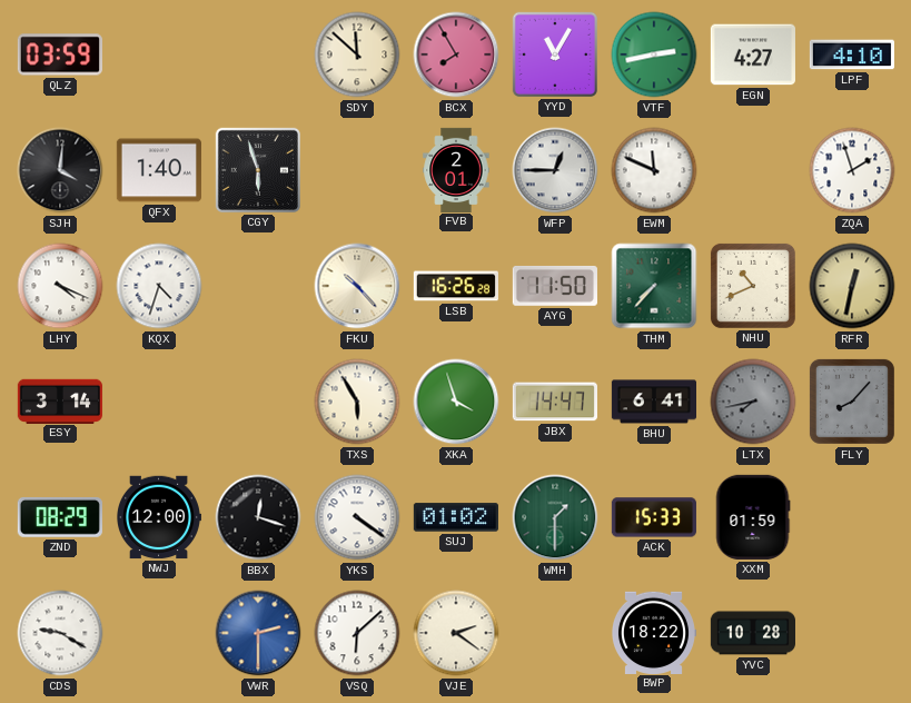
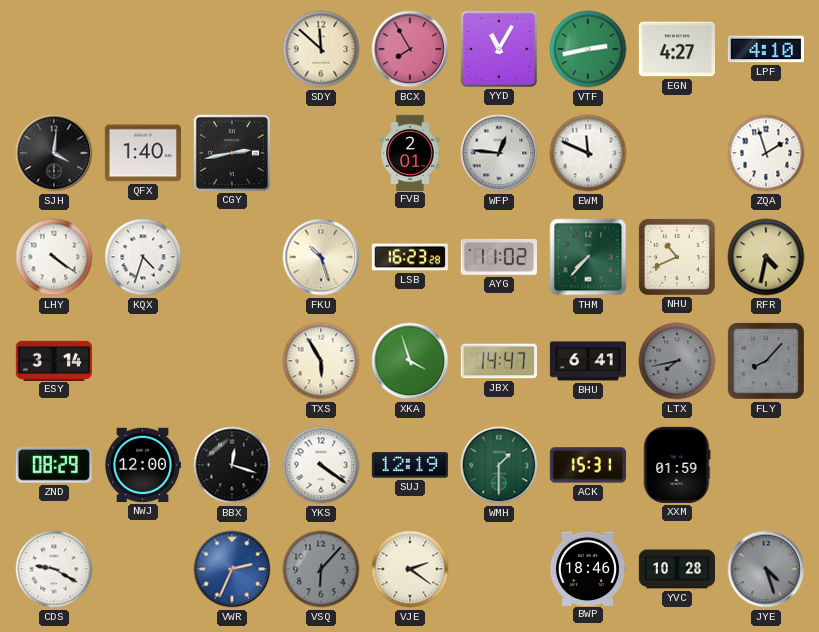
QLZ: 03:59 -> none (60, 55)
CGY: 5:57 -> 2:43 (232, 153)
WFP: 12:45 -> 12:46 (499, 153)
LHY: 4:19 -> 4:21 (54, 257)
FKU: 10:23 -> 10:27 (321, 257)
LSB: 16:26 -> 16:23 (410, 257)
AYG: 11:50 -> 11:02 (499, 257)
RFR: 12:32 -> 4:32 (766, 257)
SUJ: 01:02 -> 12:19 (410, 465)
ACK: 15:33 -> 15:31 (588, 465)
VWR: 2:30 -> 2:34 (232, 569)
VSQ: 6:08 -> 6:07 (321, 569)
VSQ dial: white -> grey (321, 569)
BWP: 18:22 -> 18:46 (587, 568)
JYE: none -> 4:27 (766, 569)
